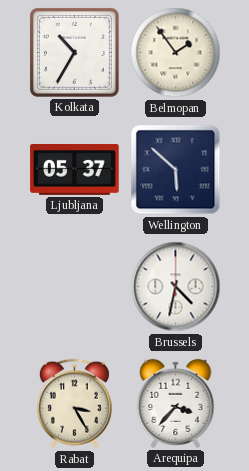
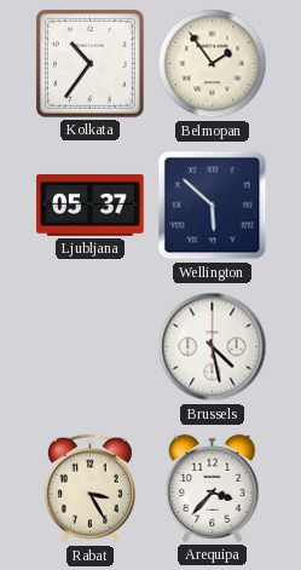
Kolkata: 10:35 -> 10:36 (89, 63)
Brussels: 4:32 -> 4:28 (213, 347)
